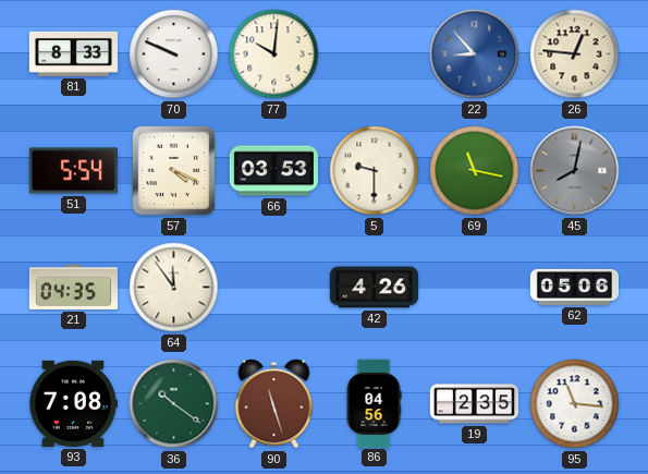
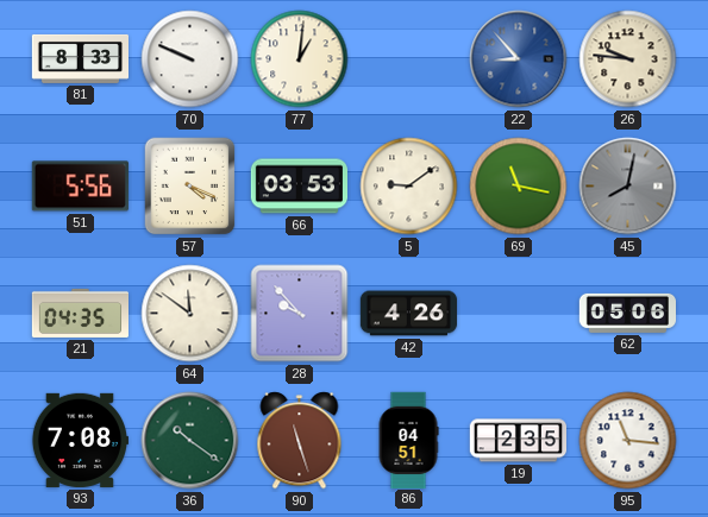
77: 10:01 -> 1:01 (300, 59)
26: 12:46 -> 9:46 (628, 59)
51: 5:54 -> 5:56 (80, 187)
5: 9:30 -> 9:09 (409, 187)
64: 11:54 -> 11:51 (190, 314)
28: none -> 9:53 (300, 314)
86: 04:56 -> 04:51 (408, 440)
